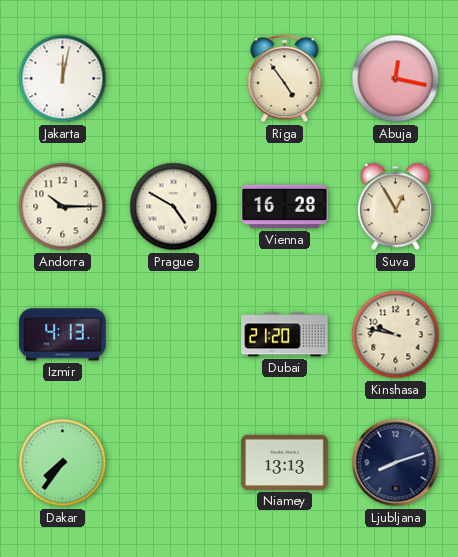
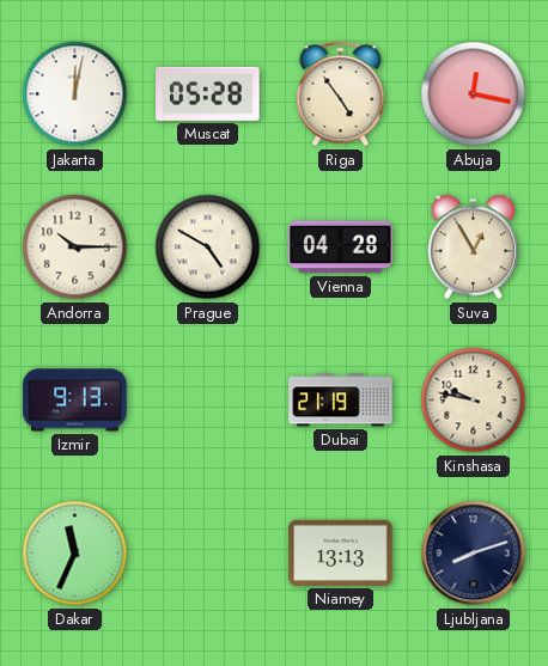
Muscat: none -> 05:28 (208, 93)
Vienna: 16:28 -> 04:28 (341, 248)
Izmir: 4:13 -> 9:13 (75, 401)
Dubai: 21:20 -> 21:19 (341, 401)
Dakar: 7:36 -> 11:34 (75, 554)
